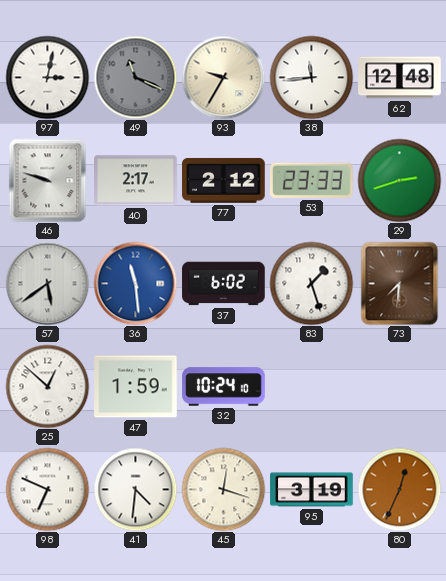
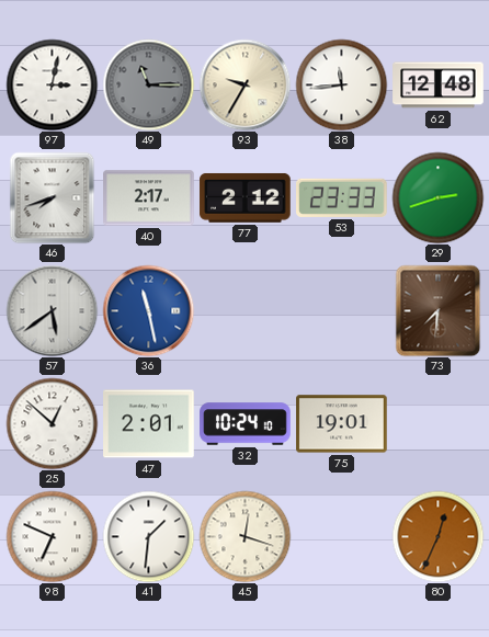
49: 11:19 -> 11:15 (148, 84)
46: 9:48 -> 7:42 (53, 197)
36: 11:29 -> 11:28 (148, 310)
37: 6:02 -> none (224, 284)
83: 1:27 -> none (311, 283)
47: 1:59 -> 2:01 (149, 424)
75: none -> 19:01 (342, 424)
41: 4:31 -> 1:31 (148, 536)
95: 3:19 -> none (312, 490)
